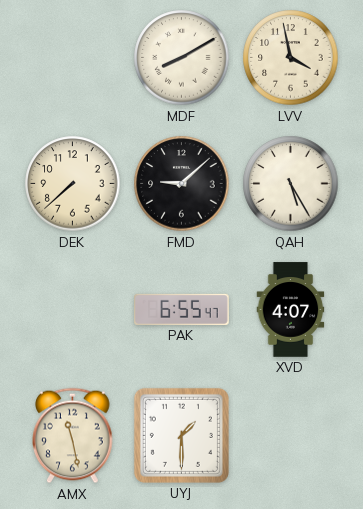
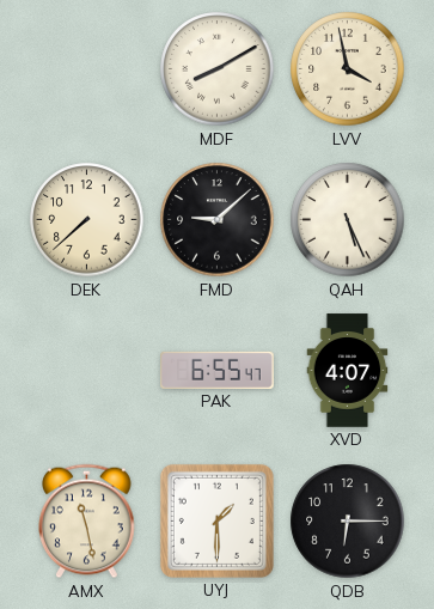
QAH: 5:25 -> 5:26 (348, 220)
QDB: none -> 6:15 (348, 522)
